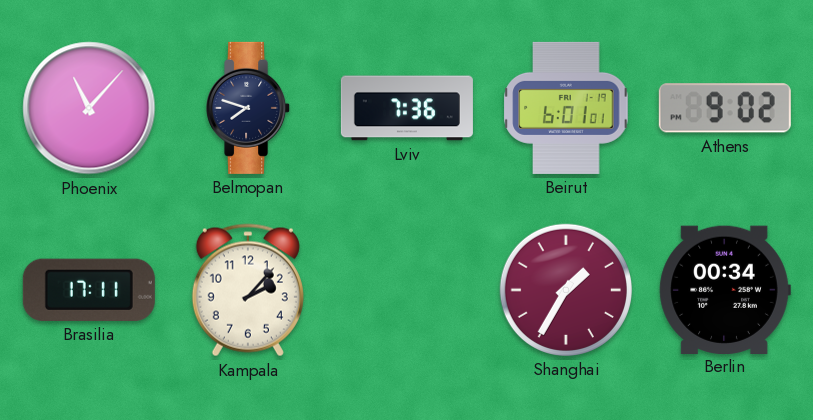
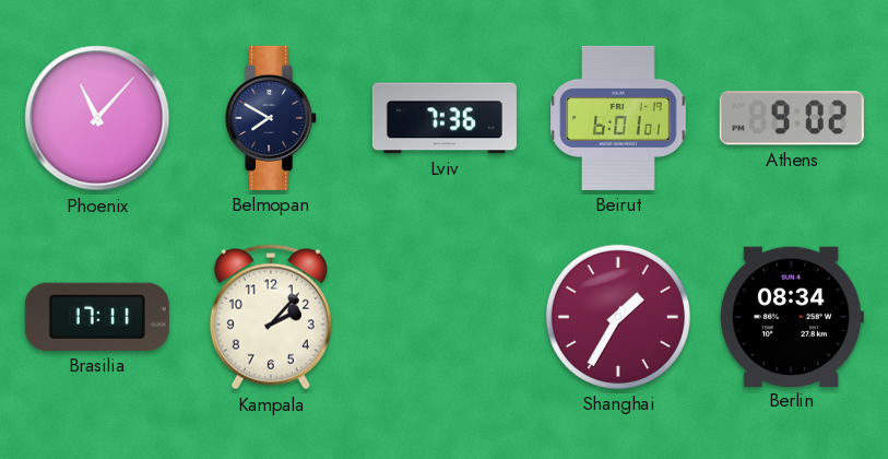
Belmopan: 7:48 -> 7:50 (272, 118)
Berlin: 00:34 -> 08:34 (792, 316)
